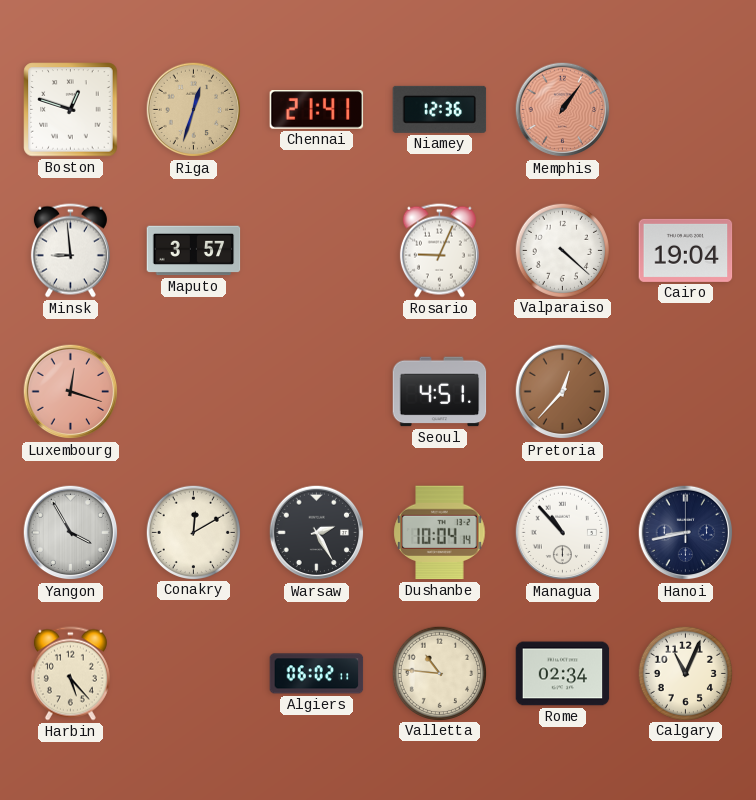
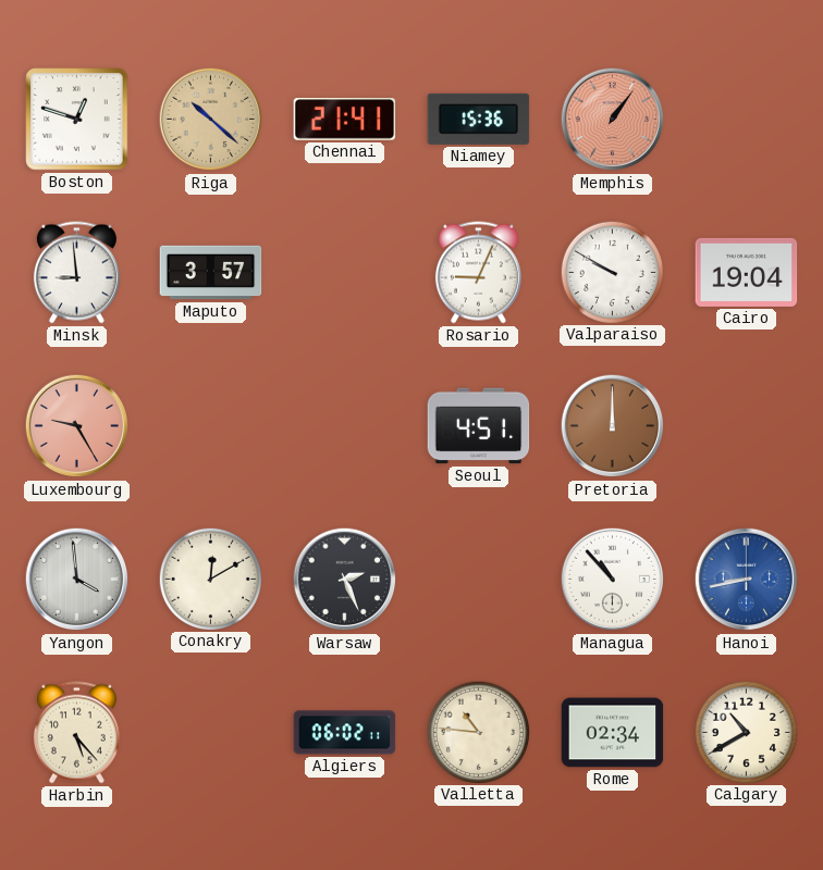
Riga: 12:33 -> 10:22 (211, 120)
Niamey: 12:36 -> 15:36 (479, 119)
Valparaiso: 4:22 -> 9:50 (612, 272)
Luxembourg: 12:18 -> 9:25 (77, 426)
Pretoria: 12:37 -> 12:00 (613, 426)
Yangon: 3:55 -> 3:59 (77, 580)
Warsaw: 2:25 -> 2:26 (345, 580)
Dushanbe: 10:04 -> none (440, 533)
Hanoi dial: navy -> blue (747, 580)
Calgary: 11:04 -> 10:40 (746, 732)
